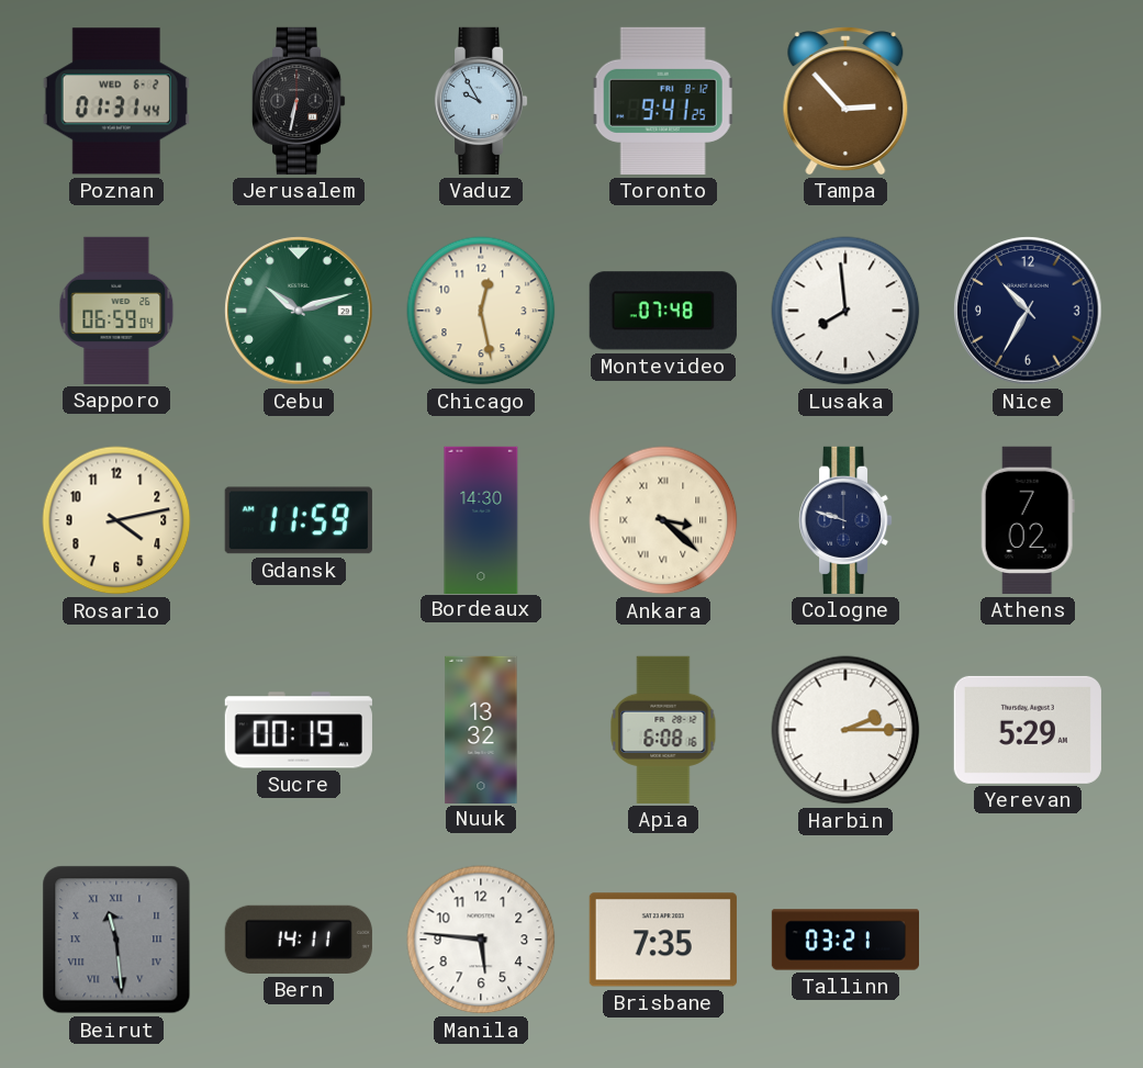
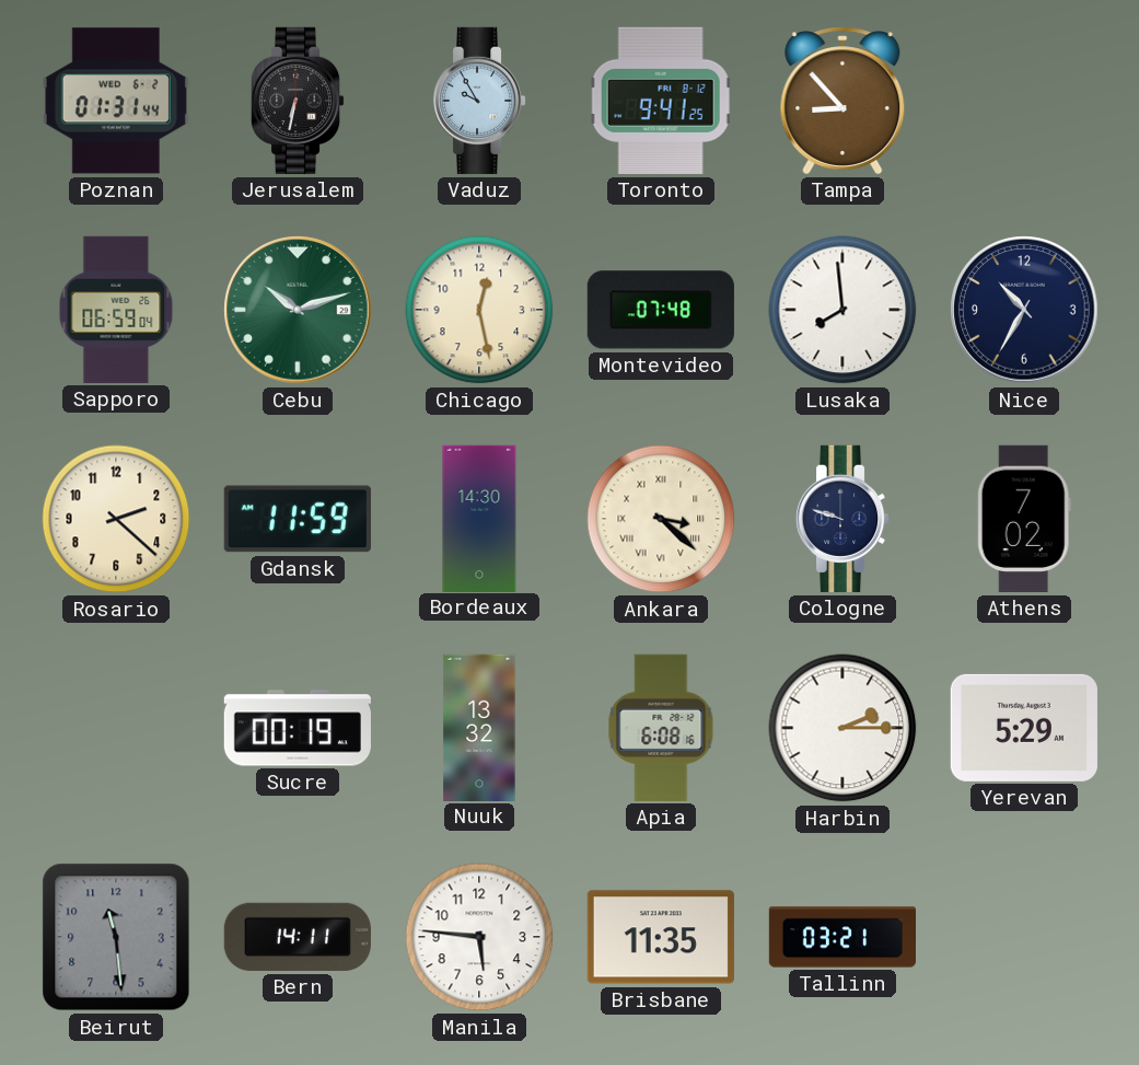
Tampa: 2:53 -> 8:53 (842, 101)
Rosario: 4:13 -> 2:22 (116, 519)
Beirut numerals: Roman -> Arabic (116, 937)
Brisbane: 7:35 -> 11:35 (661, 937)
